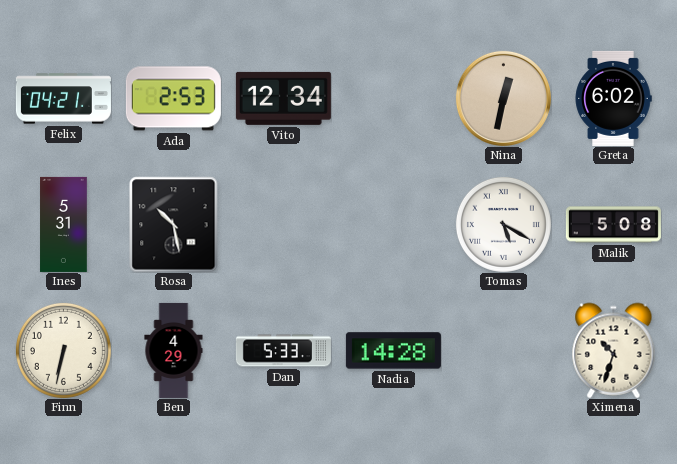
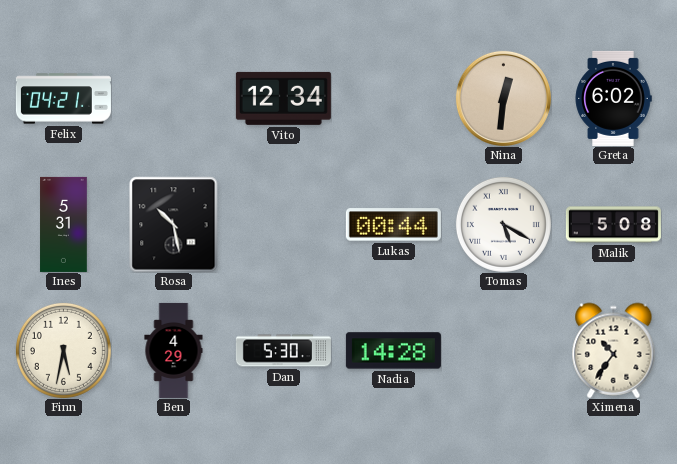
Ada: 2:53 -> none (173, 99)
Nina: 12:32 -> 12:31 (503, 98)
Lukas: none -> 00:44 (393, 225)
Finn: 6:32 -> 5:32 (63, 350)
Dan: 5:33 -> 5:30 (283, 351)
Ximena: 10:33 -> 10:36 (614, 350)
